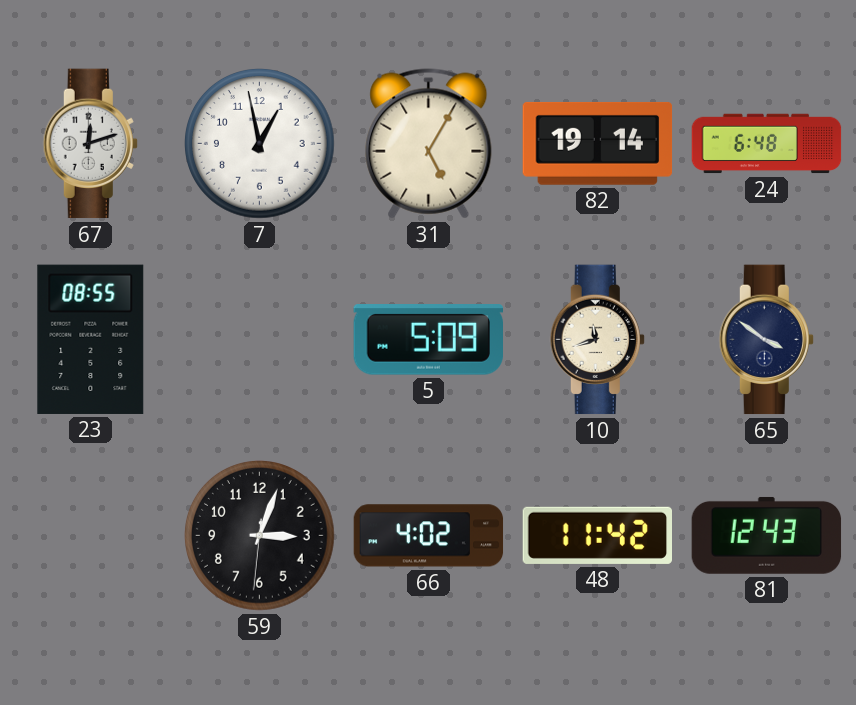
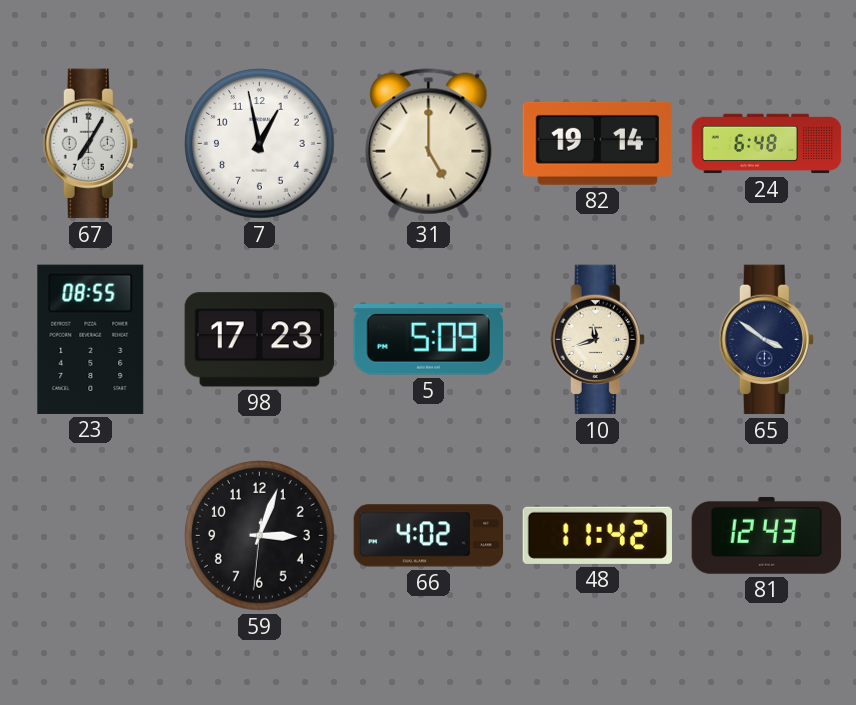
67: 12:12 -> 7:05 (90, 144)
31: 5:05 -> 5:00 (429, 144)
98: none -> 17:23 (259, 340)
